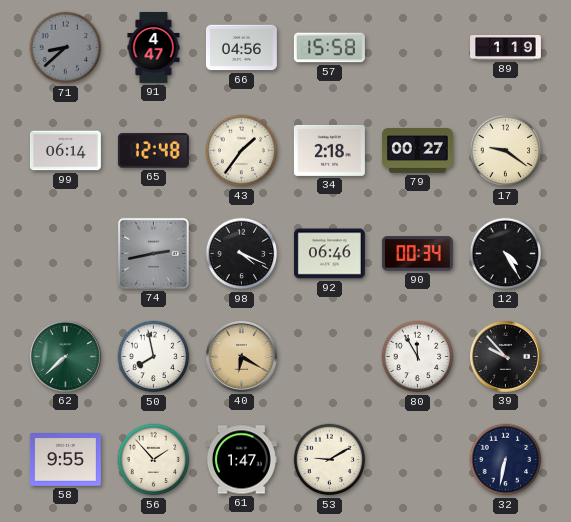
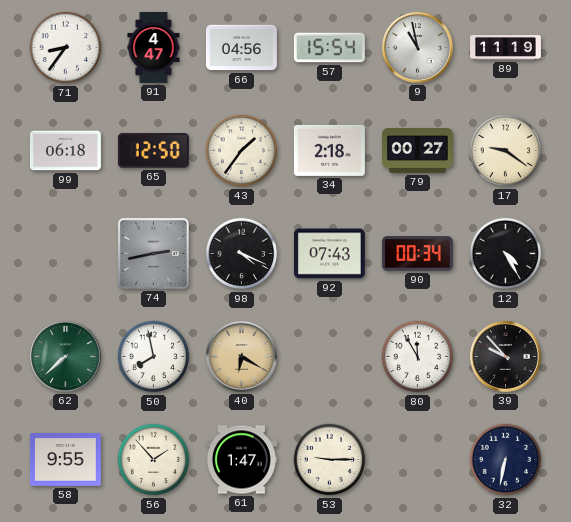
71: 8:38 -> 8:36 (66, 48)
71 dial: grey -> white (66, 48)
57: 15:58 -> 15:54 (329, 48)
9: none -> 10:58 (417, 47)
89: 1:19 -> 11:19 (506, 48)
99: 06:14 -> 06:18 (65, 151)
65: 12:48 -> 12:50 (153, 151)
92: 06:46 -> 07:43 (329, 254)
53: 9:10 -> 9:15 (330, 460)
